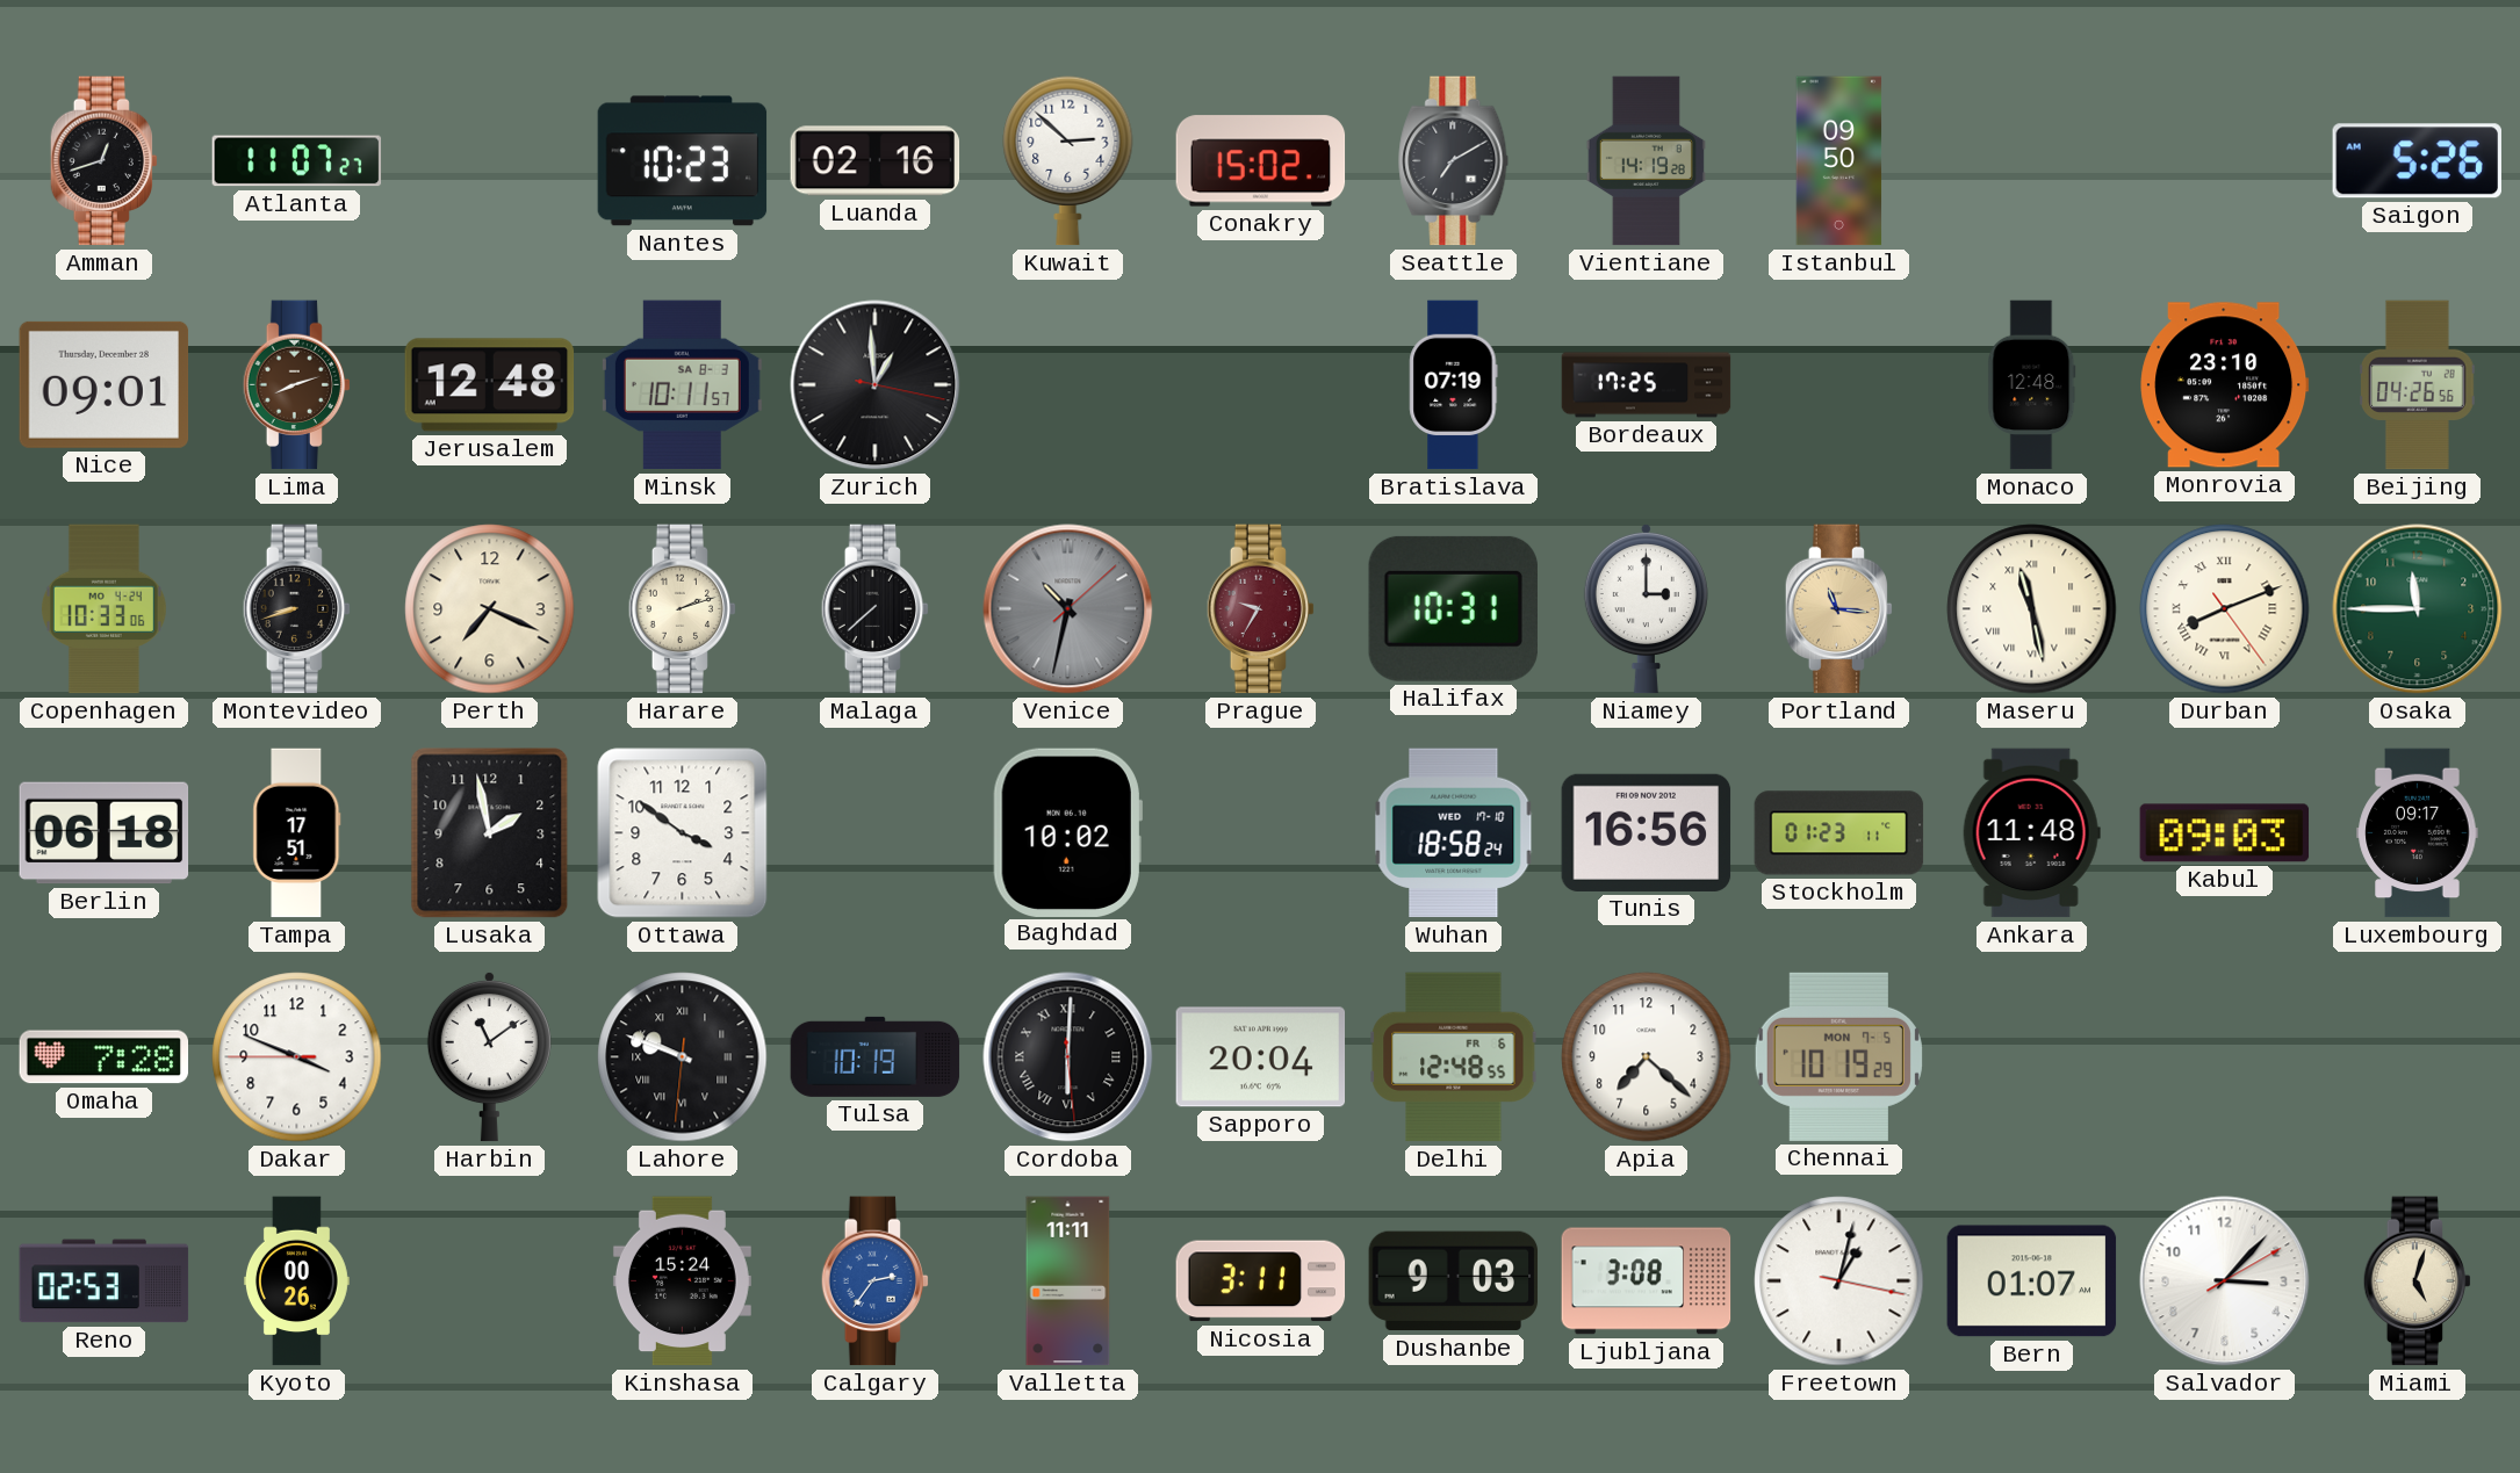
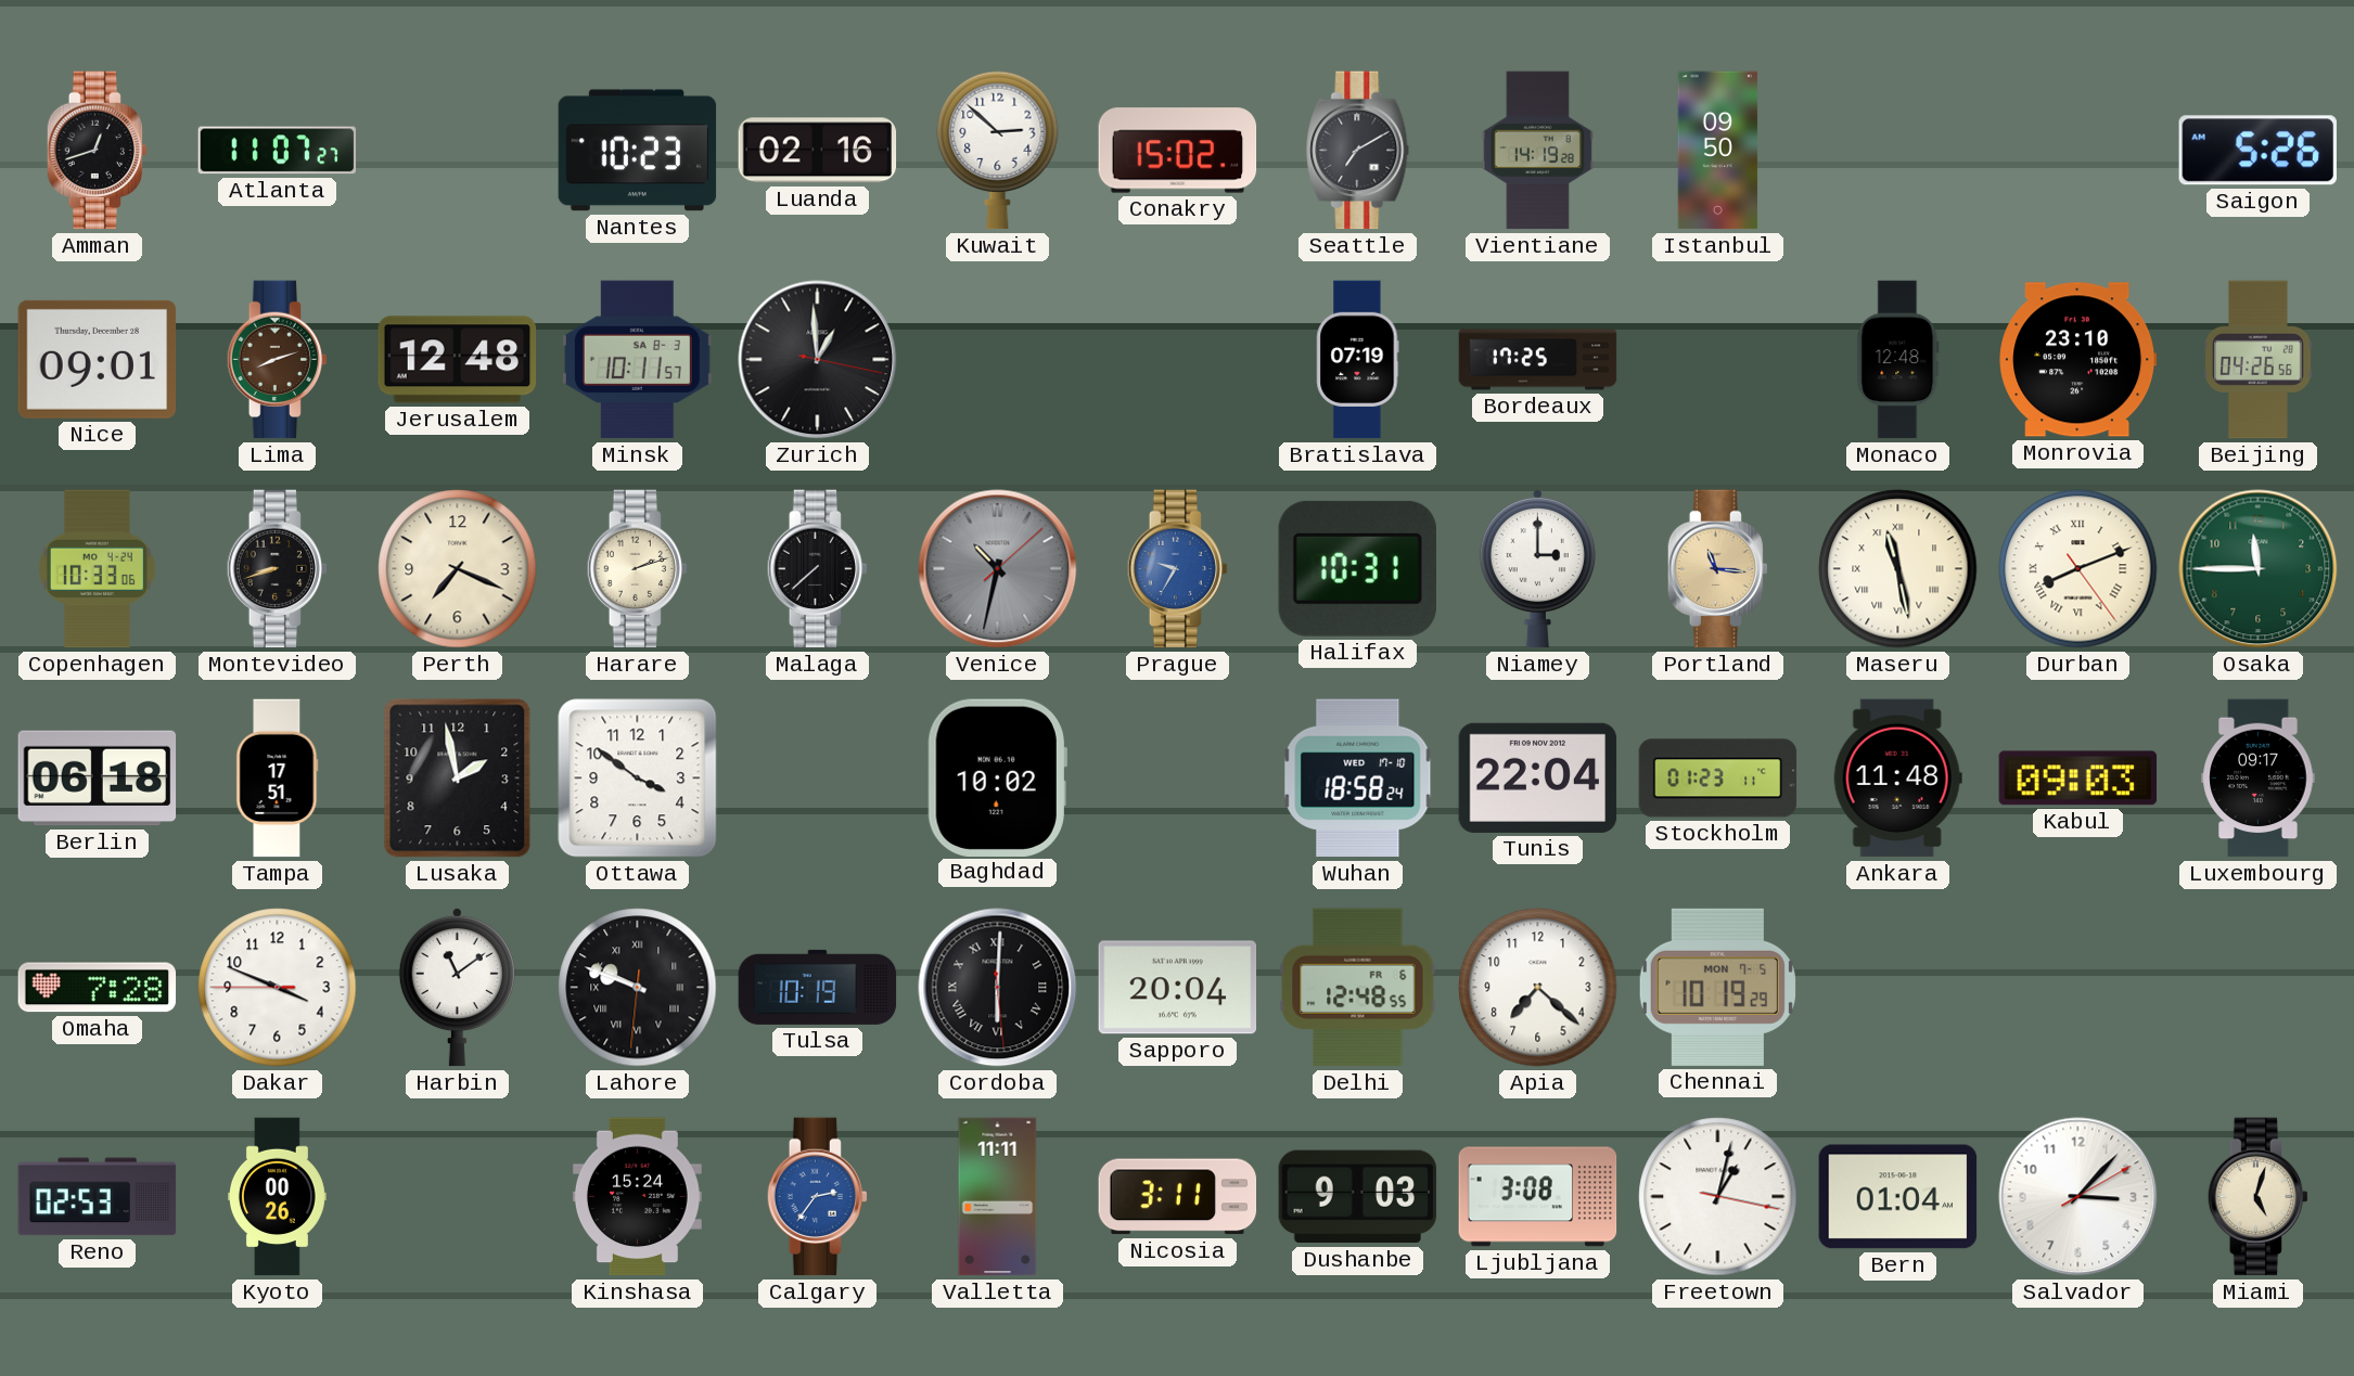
Prague dial: burgundy -> blue (1177, 569)
Tunis: 16:56 -> 22:04 (1538, 777)
Bern: 01:07 -> 01:04 (1898, 1197)
